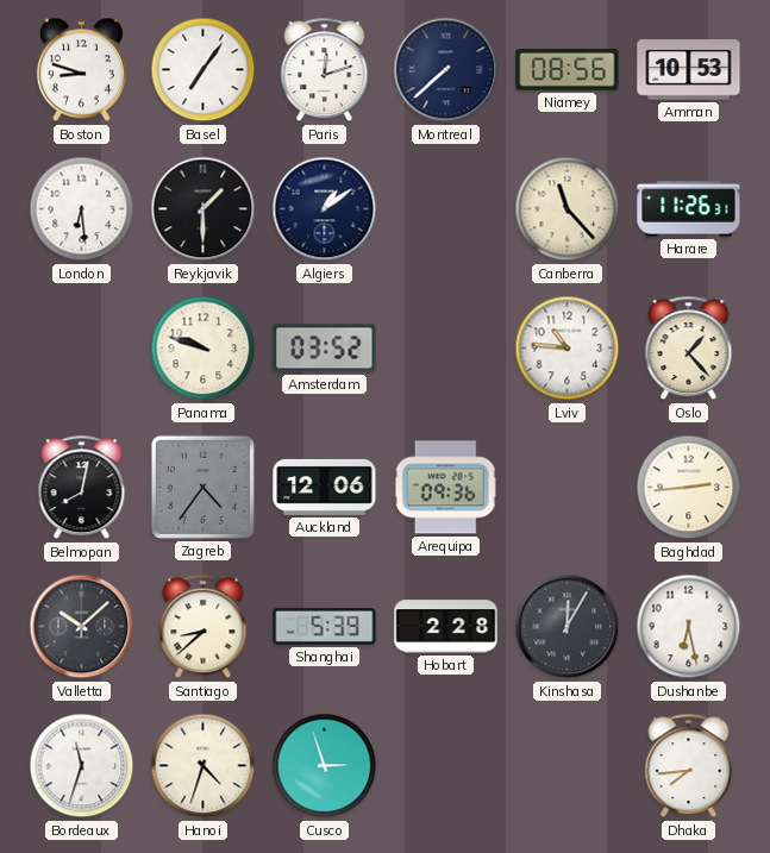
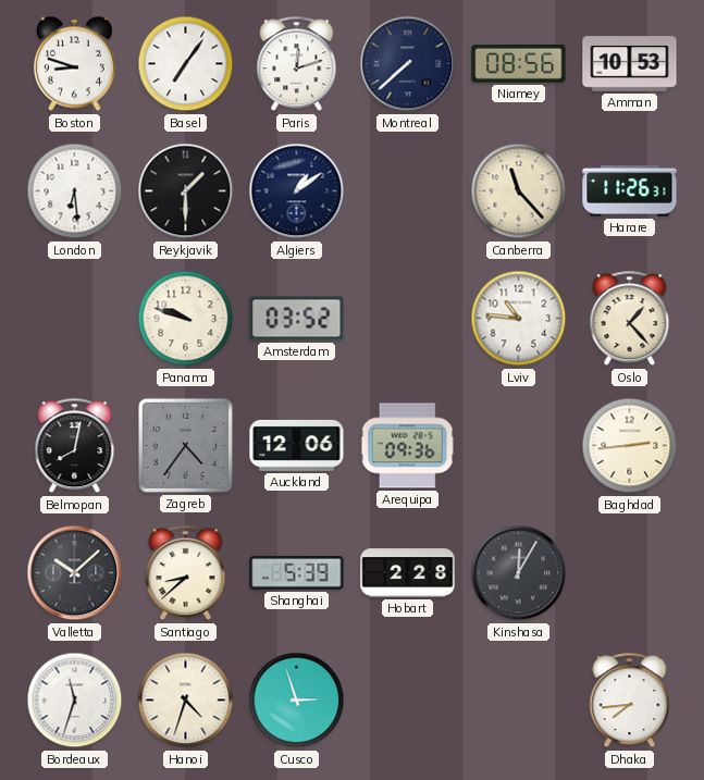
Dushanbe: 6:28 -> none (689, 627)
